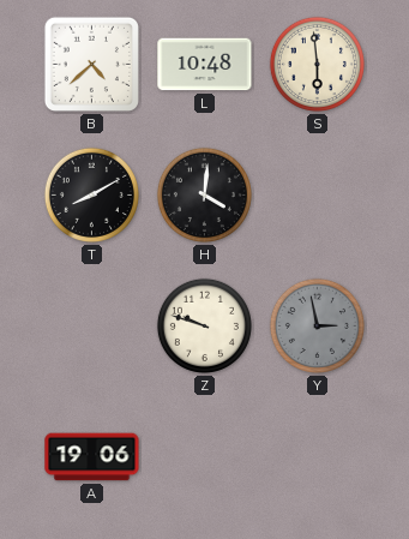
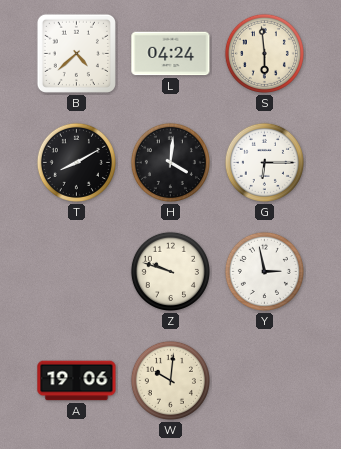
L: 10:48 -> 04:24 (171, 54)
G: none -> 6:15 (264, 162)
Y dial: grey -> white (264, 271)
W: none -> 10:01 (170, 380)
